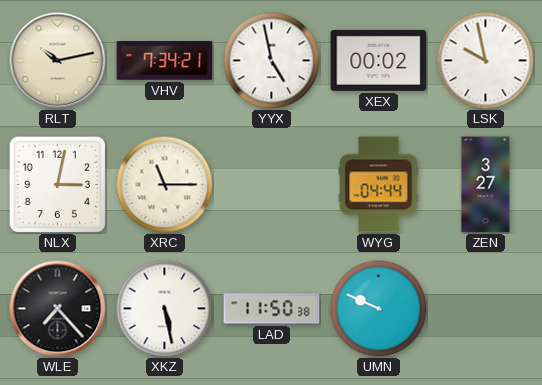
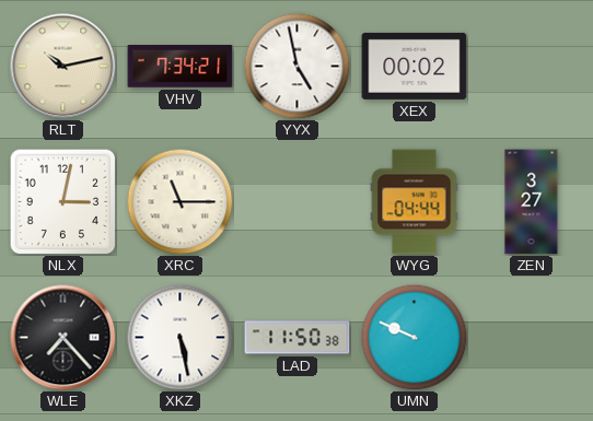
LSK: 9:58 -> none (485, 60)
